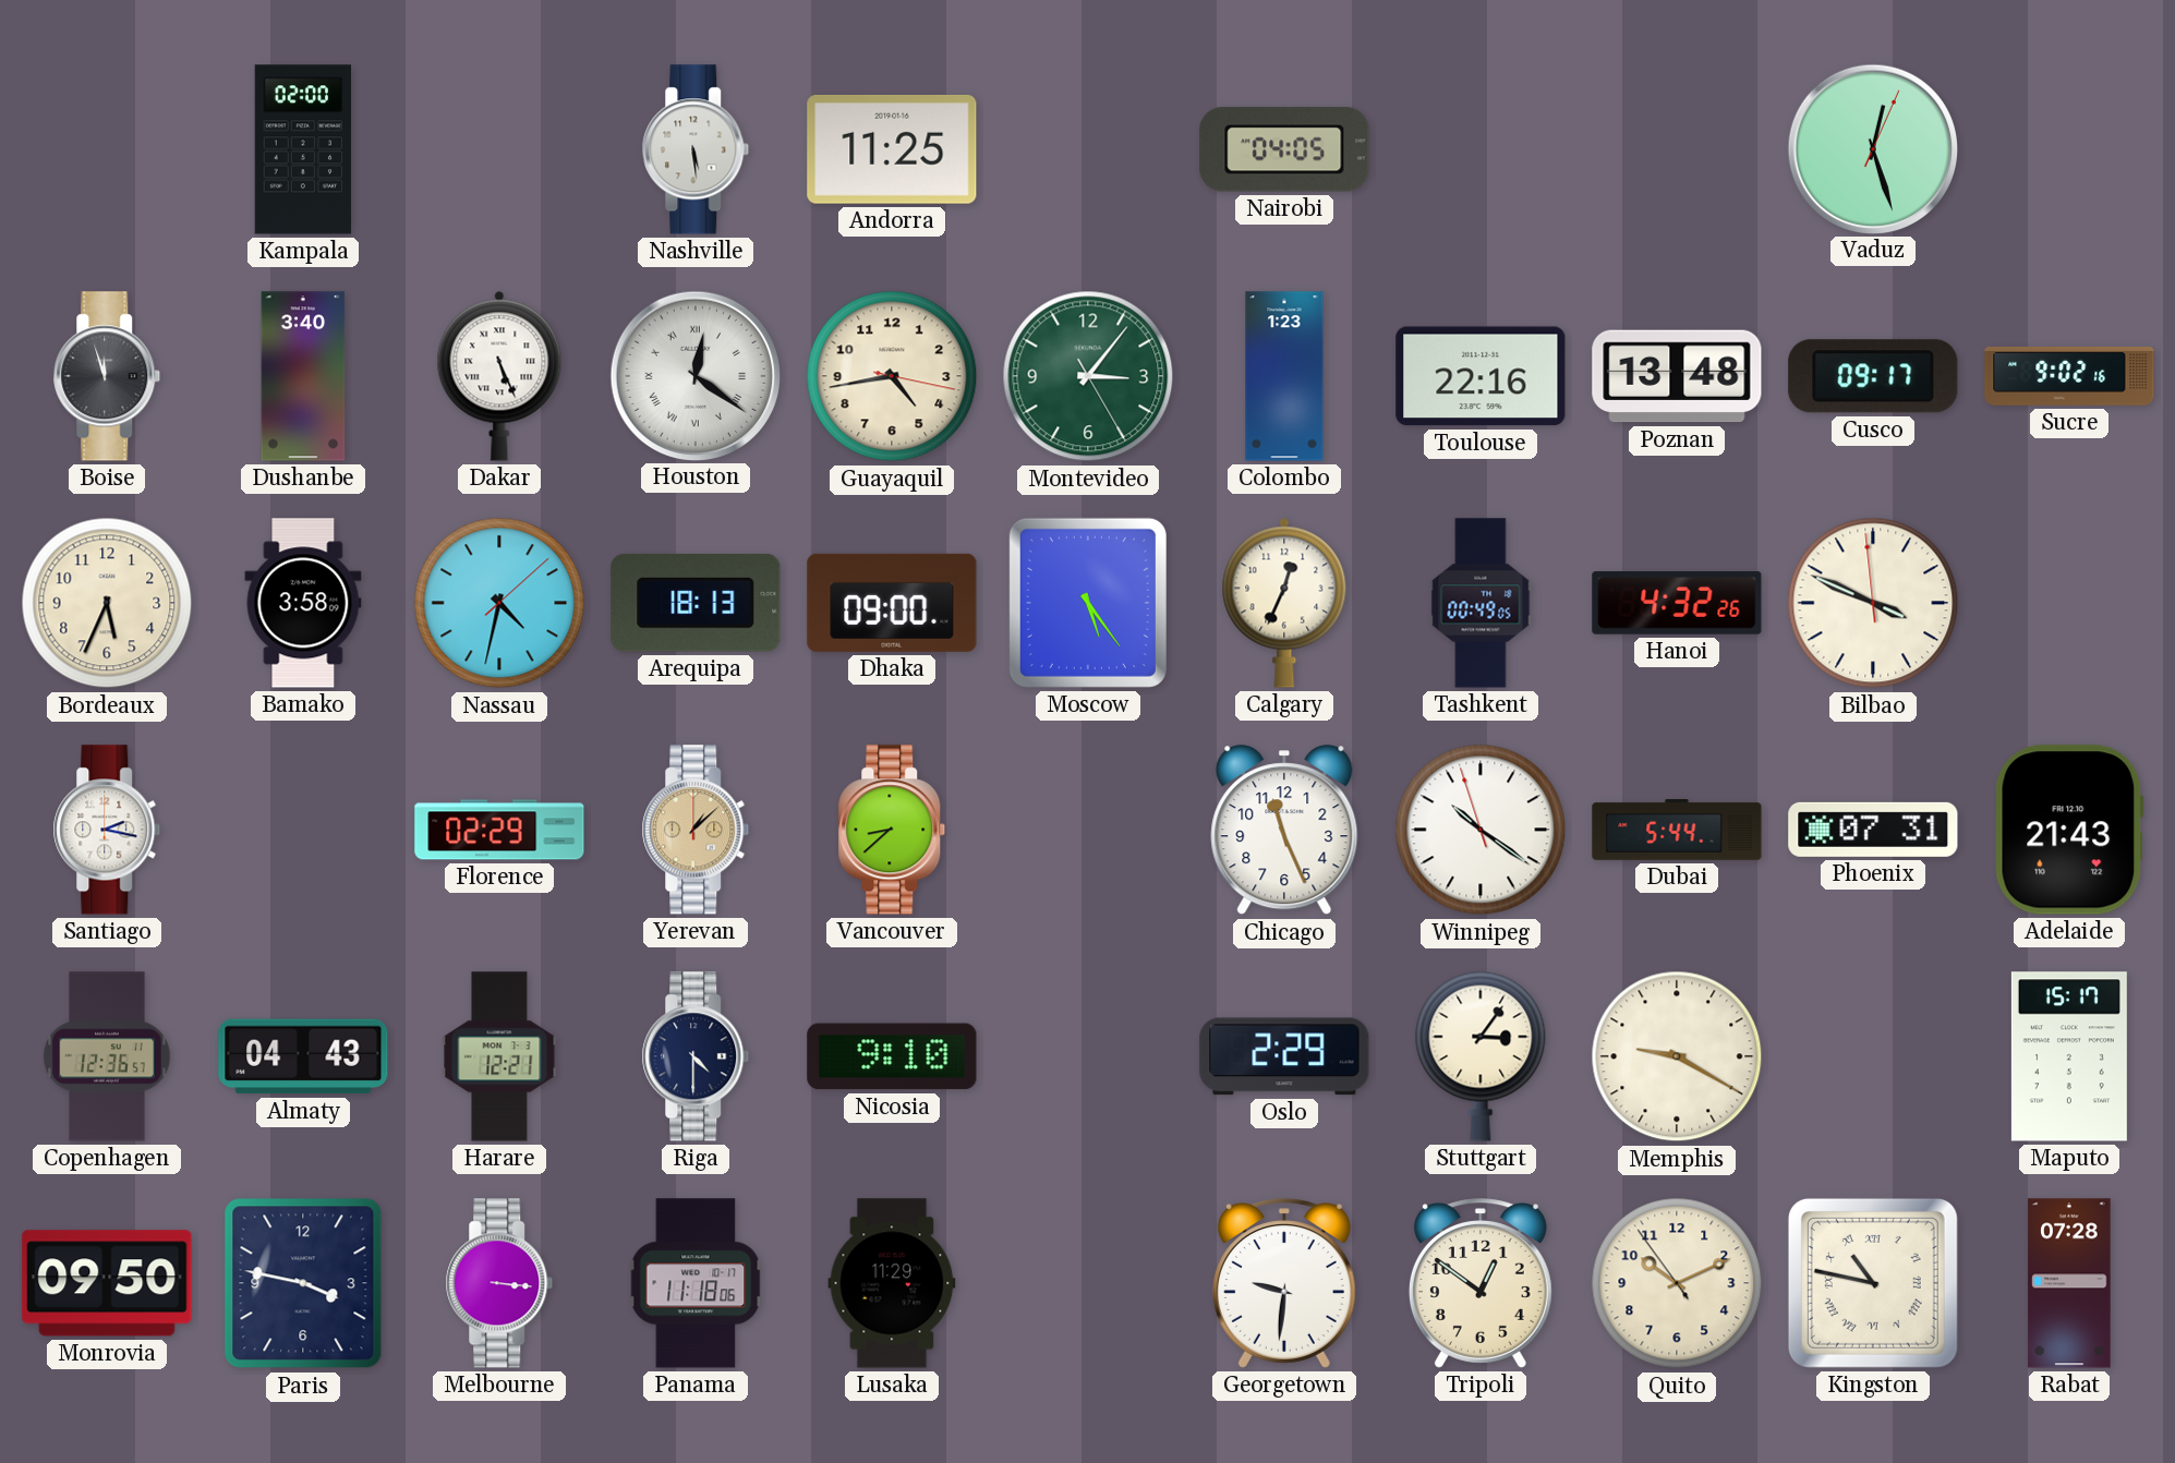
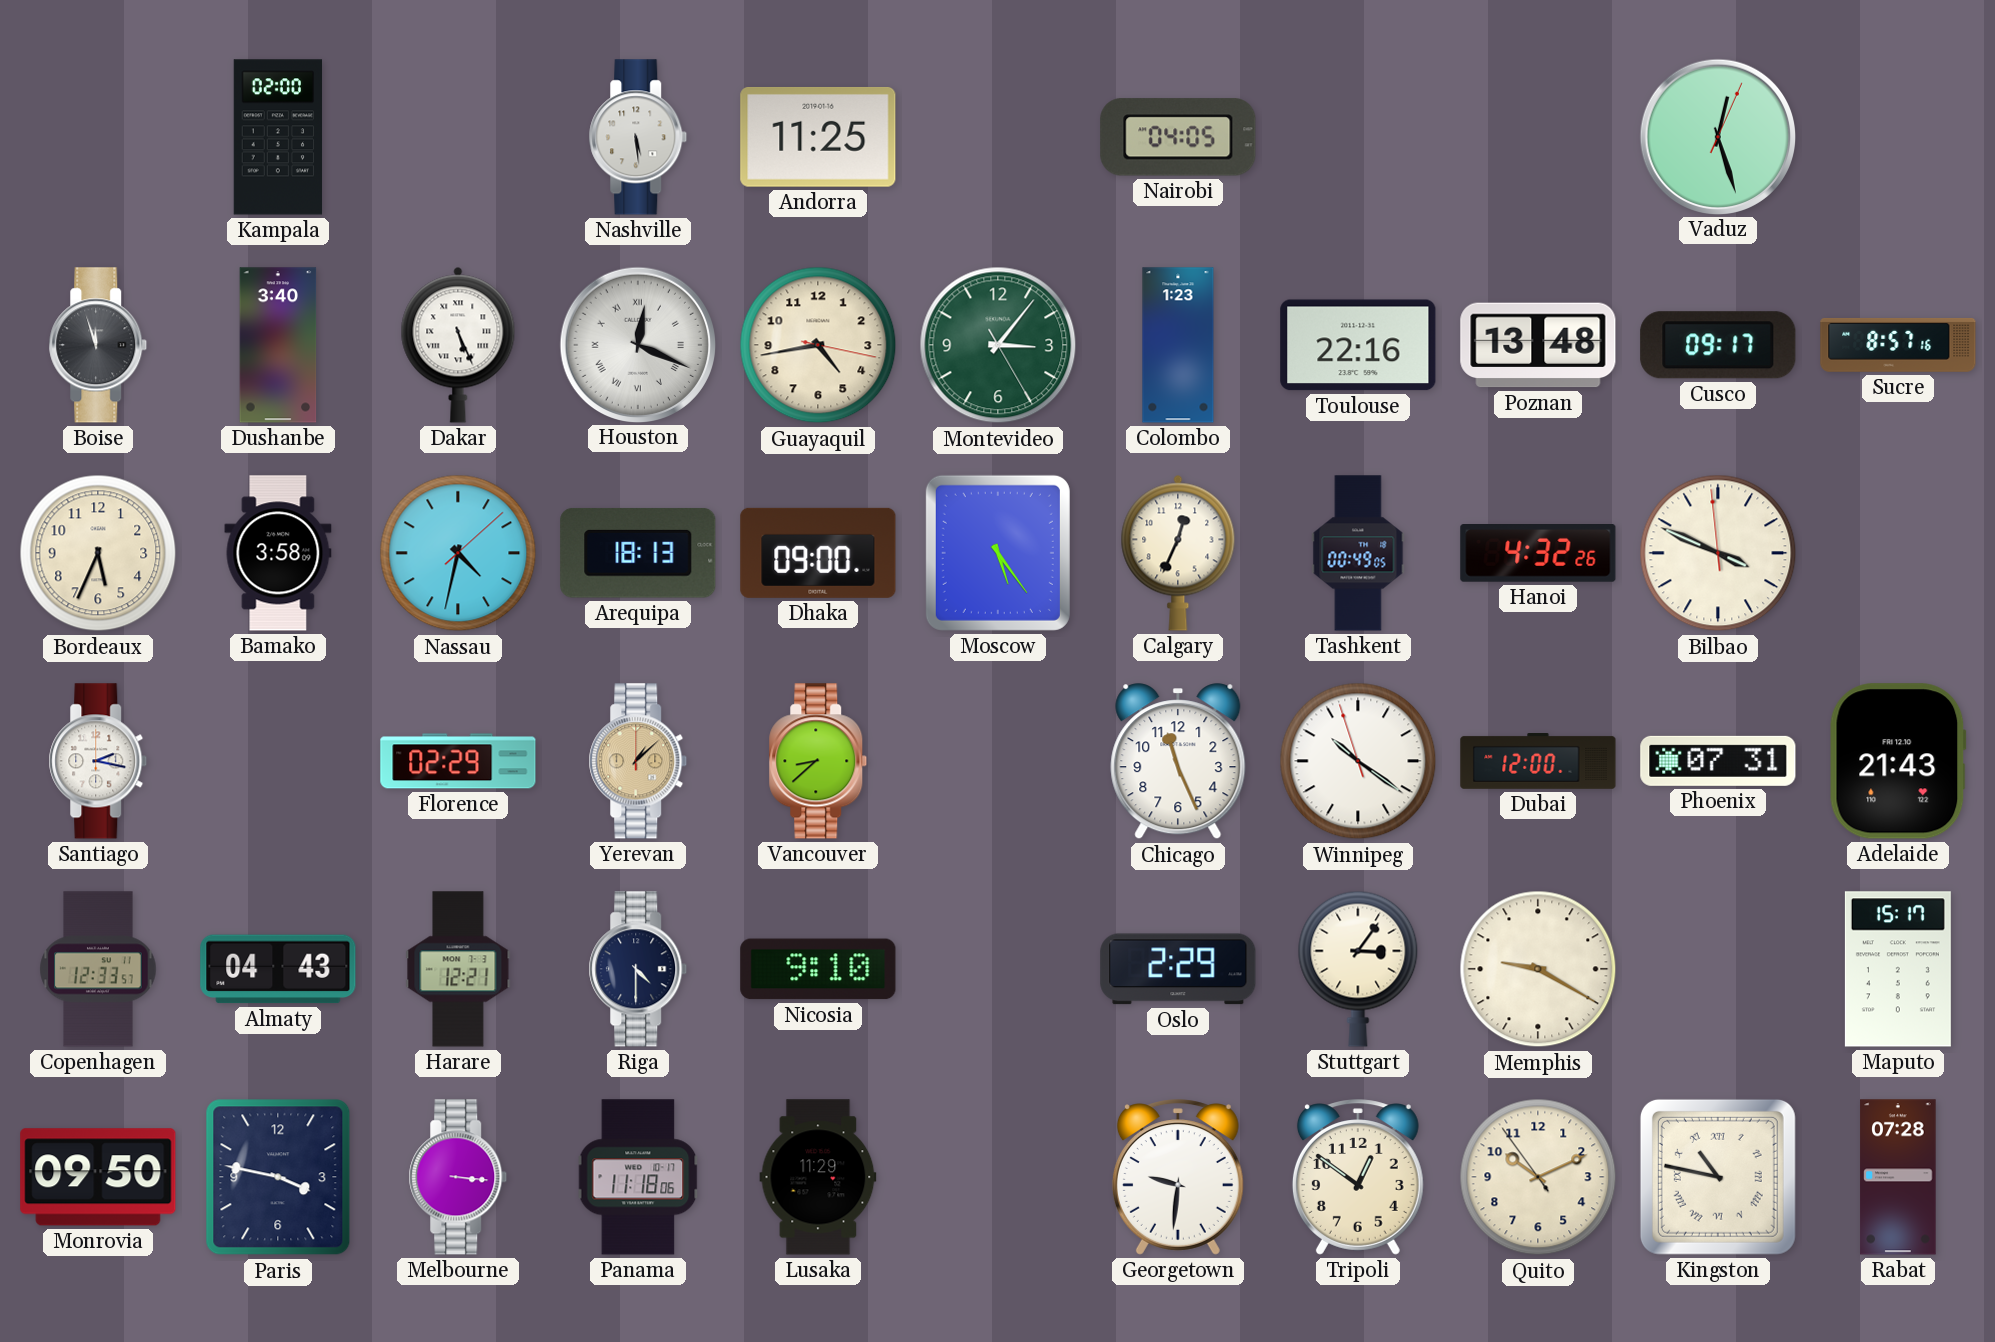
Houston: 12:21 -> 12:19 (637, 344)
Sucre: 9:02 -> 8:57 (1898, 345)
Dubai: 5:44 -> 12:00 (1538, 762)
Copenhagen: 12:36 -> 12:33 (98, 969)
